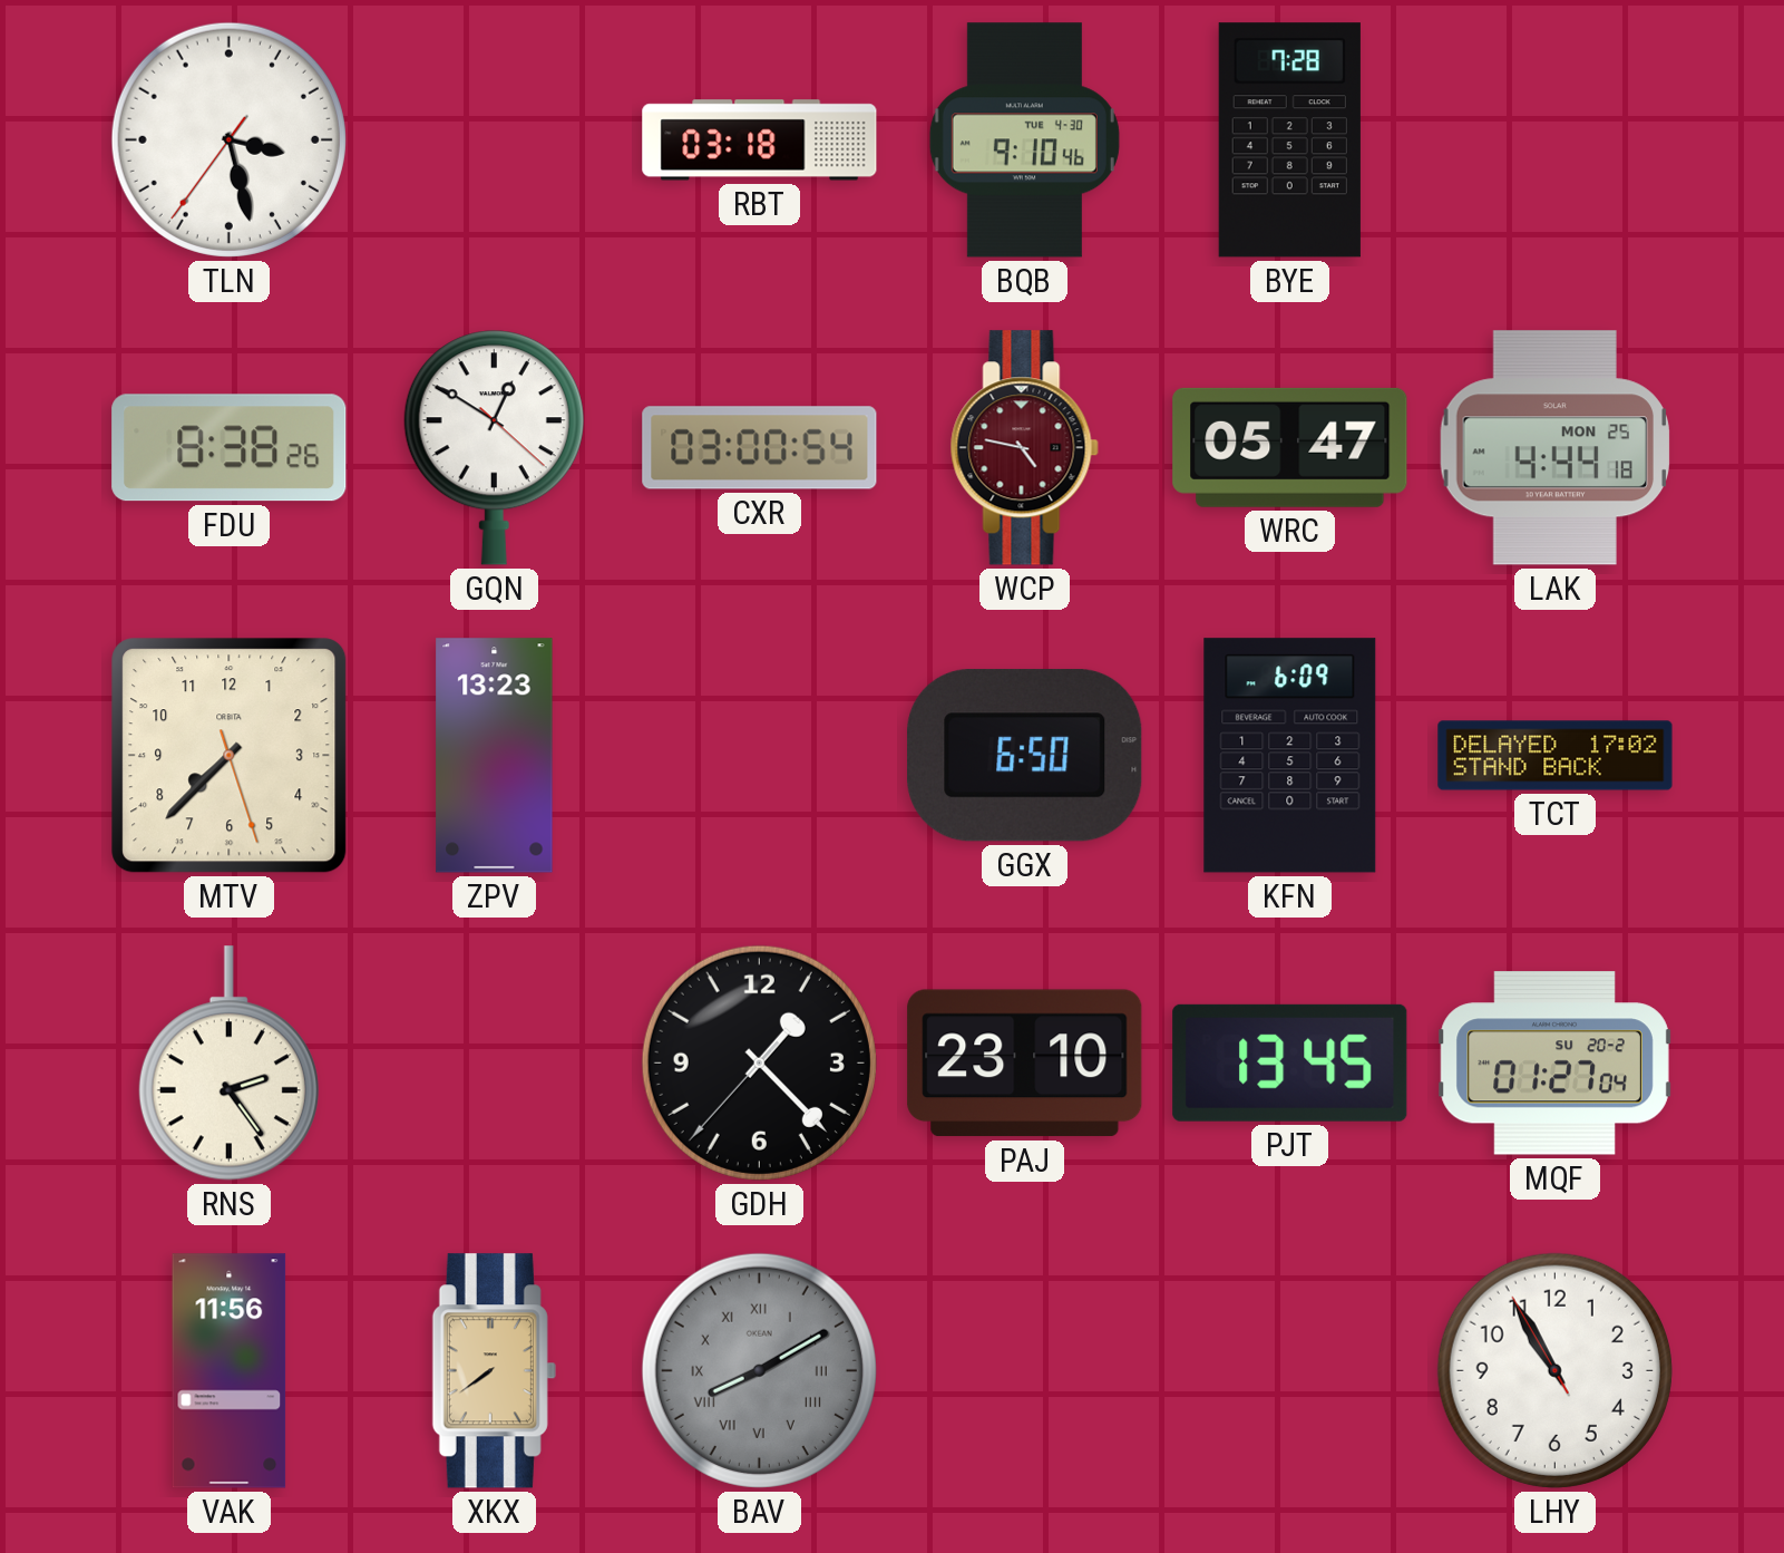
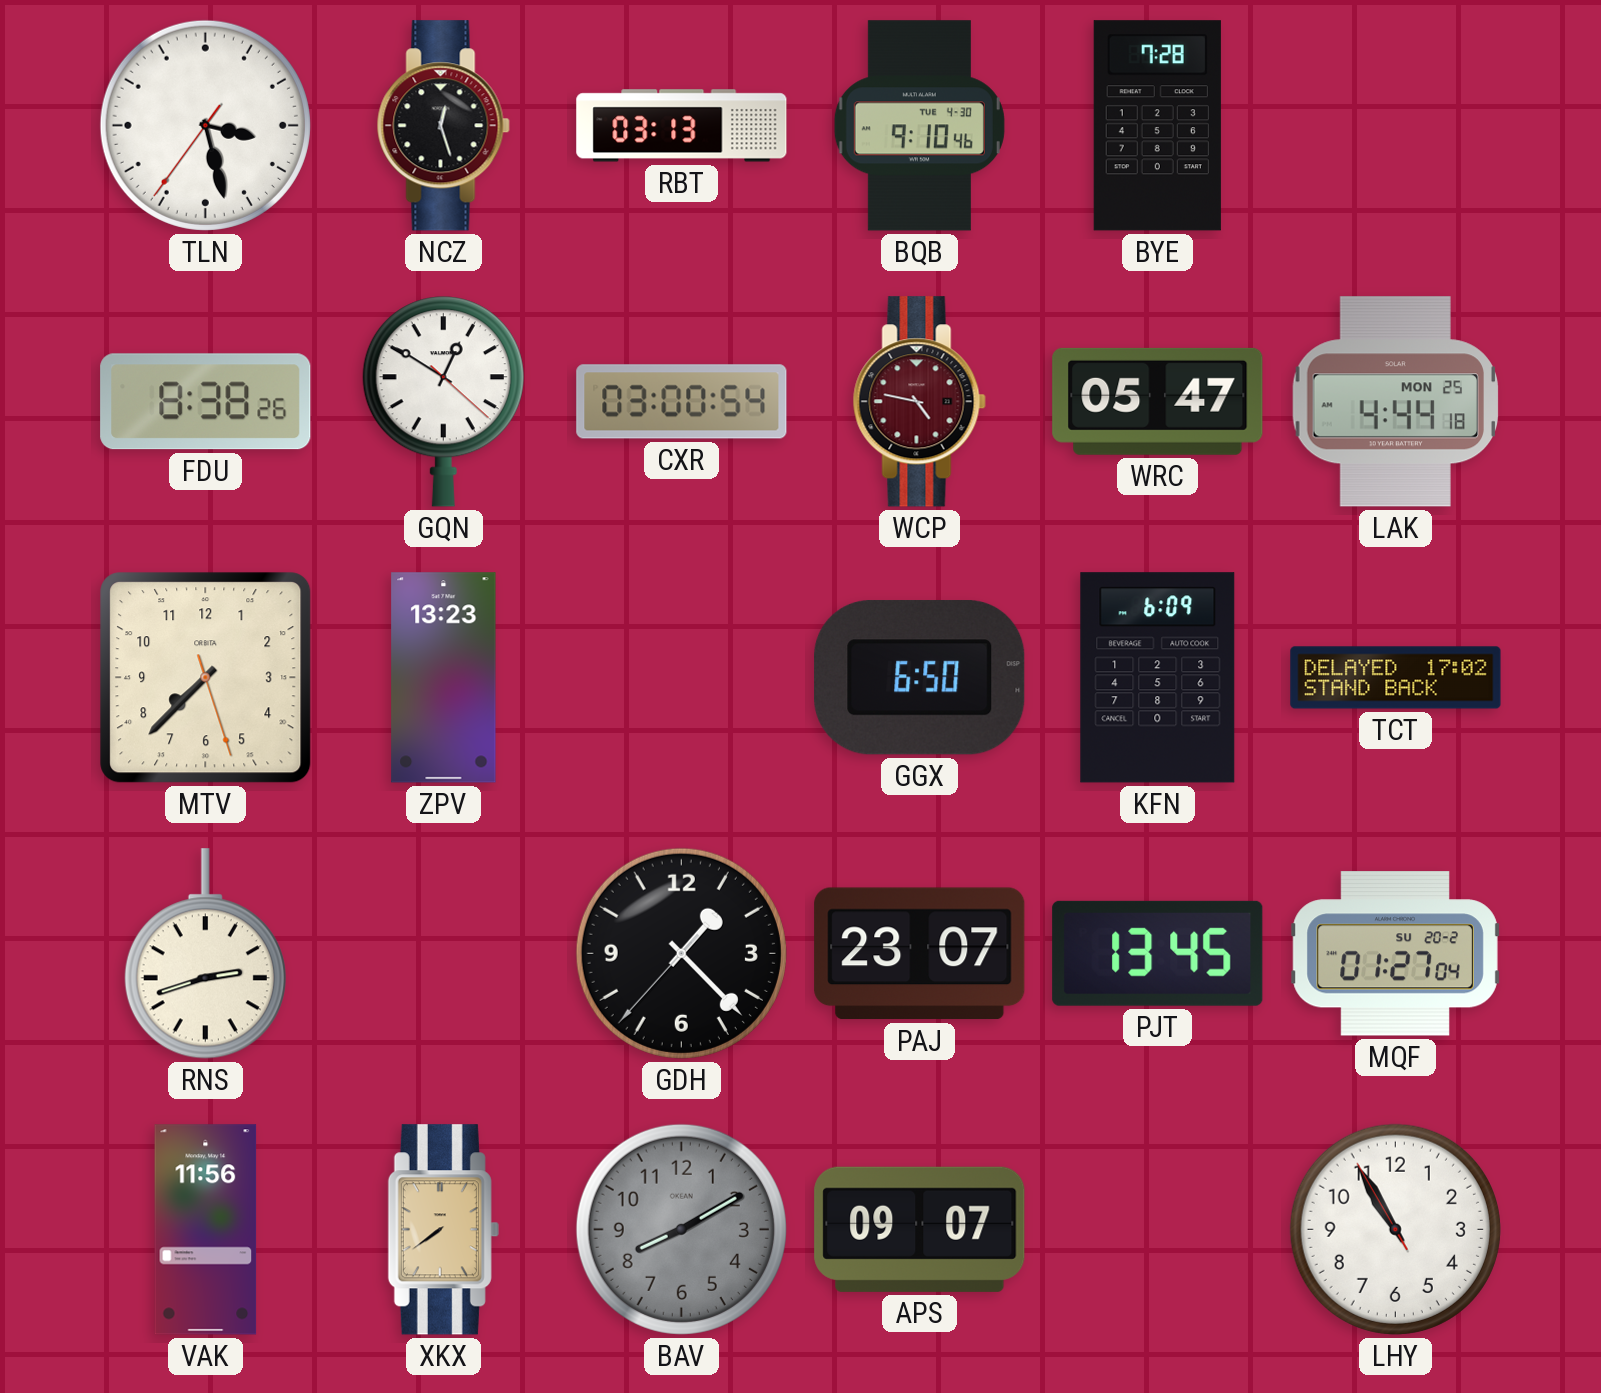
NCZ: none -> 12:27 (443, 126)
RBT: 03:18 -> 03:13 (682, 126)
RNS: 2:24 -> 2:42 (205, 954)
PAJ: 23:10 -> 23:07 (920, 954)
BAV numerals: Roman -> Arabic (681, 1229)
APS: none -> 09:07 (920, 1229)
